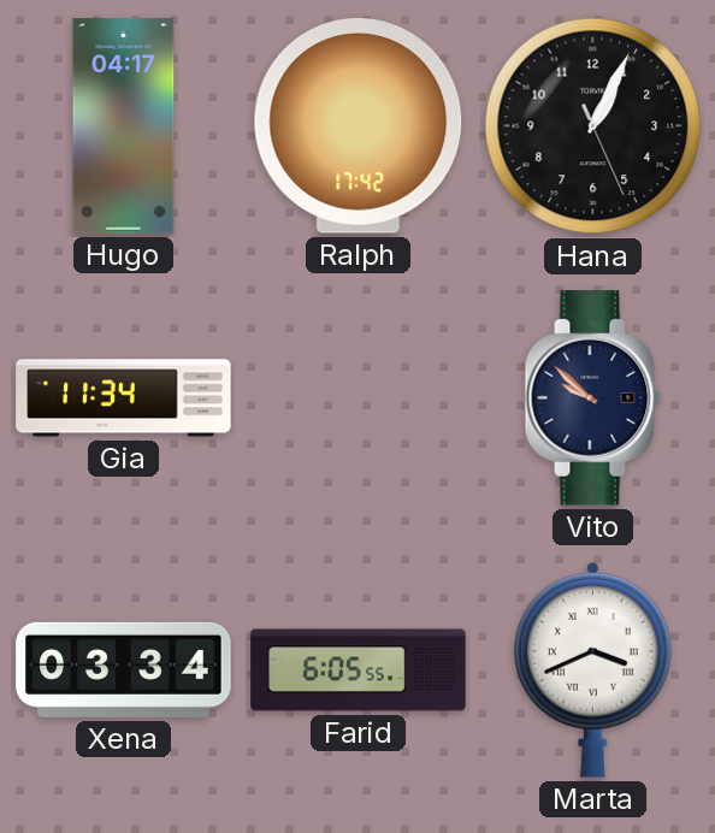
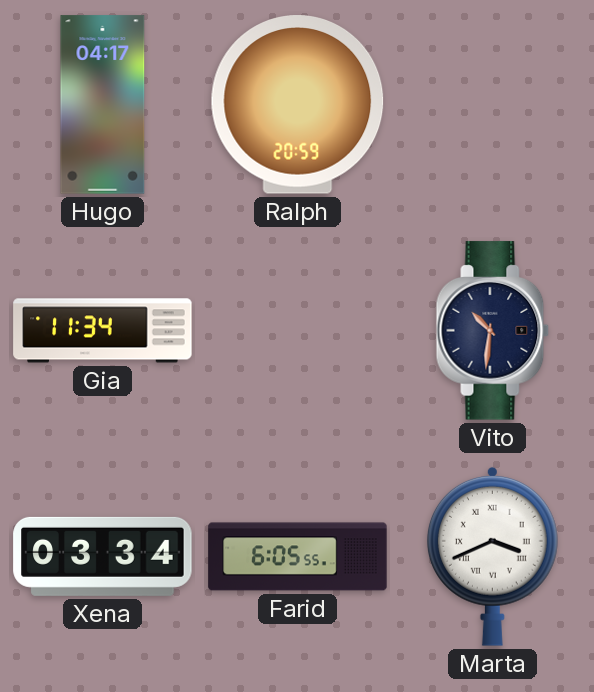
Ralph: 17:42 -> 20:59 (298, 105)
Hana: 1:04 -> none (593, 126)
Vito: 9:52 -> 10:31 (493, 331)
